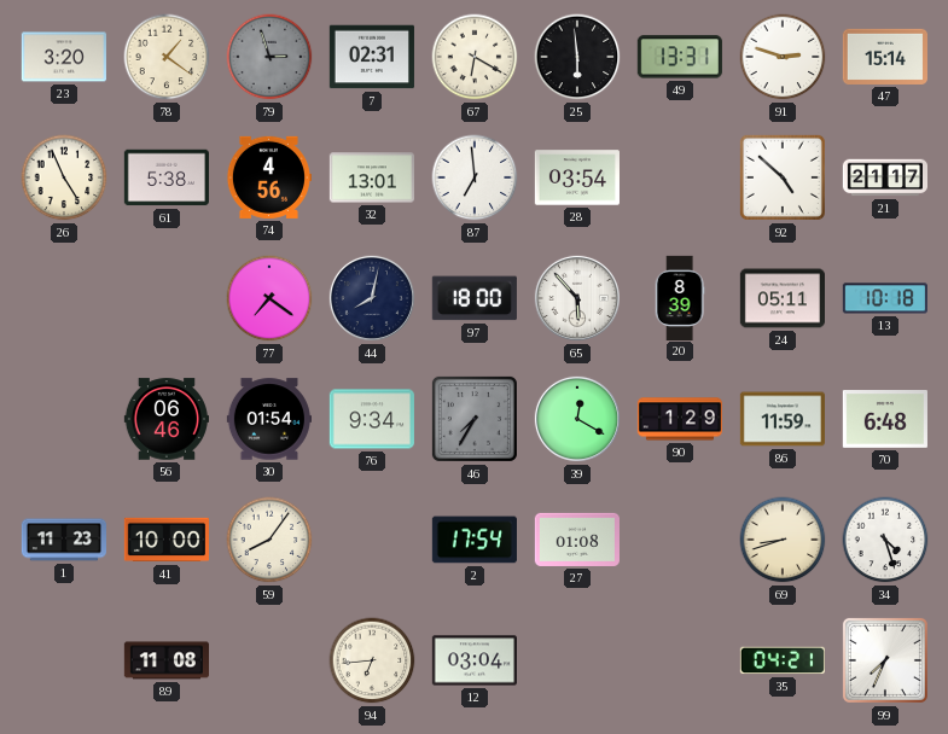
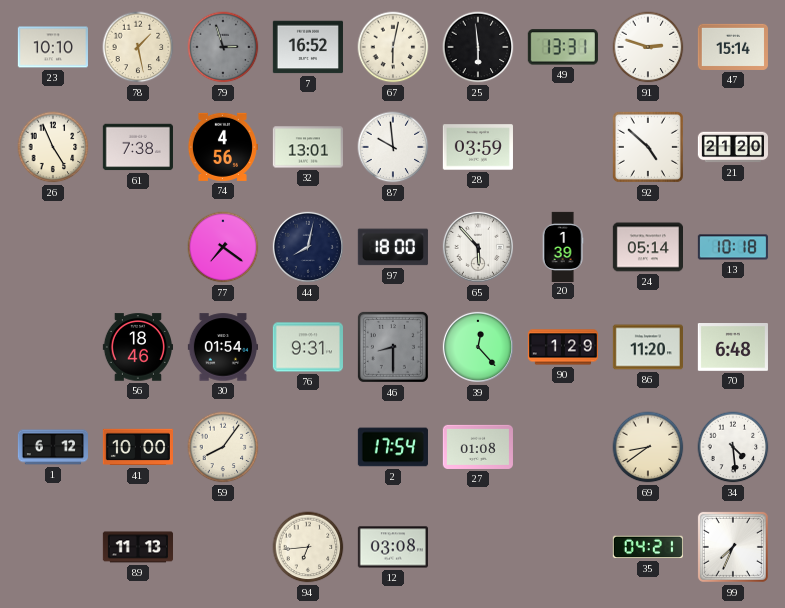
23: 3:20 -> 10:10 (53, 47)
78: 1:21 -> 1:28 (138, 47)
7: 02:31 -> 16:52 (308, 47)
67: 6:20 -> 6:02 (393, 47)
61: 5:38 -> 7:38 (138, 147)
87: 6:59 -> 9:59 (393, 147)
28: 03:54 -> 03:59 (477, 147)
21: 21:17 -> 21:20 (732, 147)
20: 8:39 -> 1:39 (563, 246)
24: 05:11 -> 05:14 (647, 247)
56: 06:46 -> 18:46 (137, 347)
76: 9:34 -> 9:31 (308, 347)
46: 7:35 -> 8:30 (393, 347)
39: 12:20 -> 12:23 (478, 347)
86: 11:59 -> 11:20 (647, 347)
1: 11:23 -> 6:12 (52, 447)
69: 8:42 -> 8:39 (648, 447)
34: 4:27 -> 4:29 (733, 447)
89: 11:08 -> 11:13 (137, 547)
12: 03:04 -> 03:08 (392, 547)
